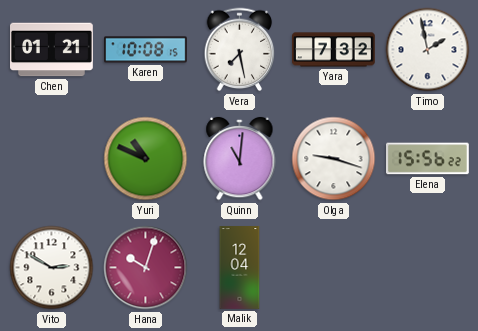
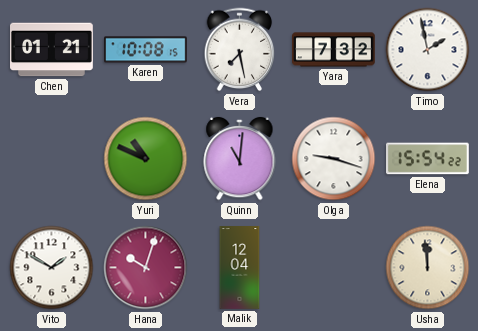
Elena: 15:56 -> 15:54 (428, 159)
Vito: 2:50 -> 1:50 (52, 268)
Usha: none -> 11:59 (428, 268)
